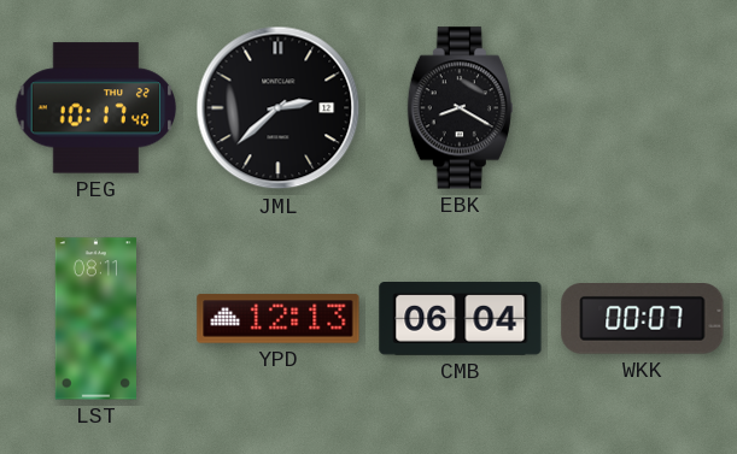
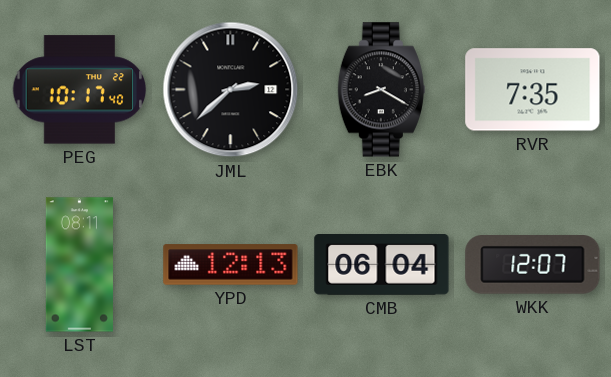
RVR: none -> 7:35 (533, 90)
WKK: 00:07 -> 12:07 (533, 265)
